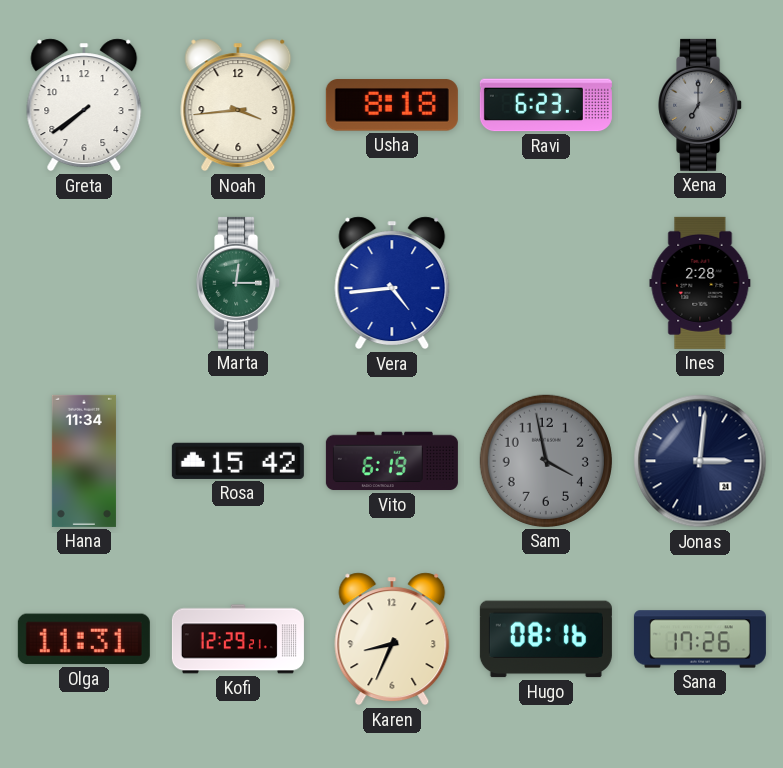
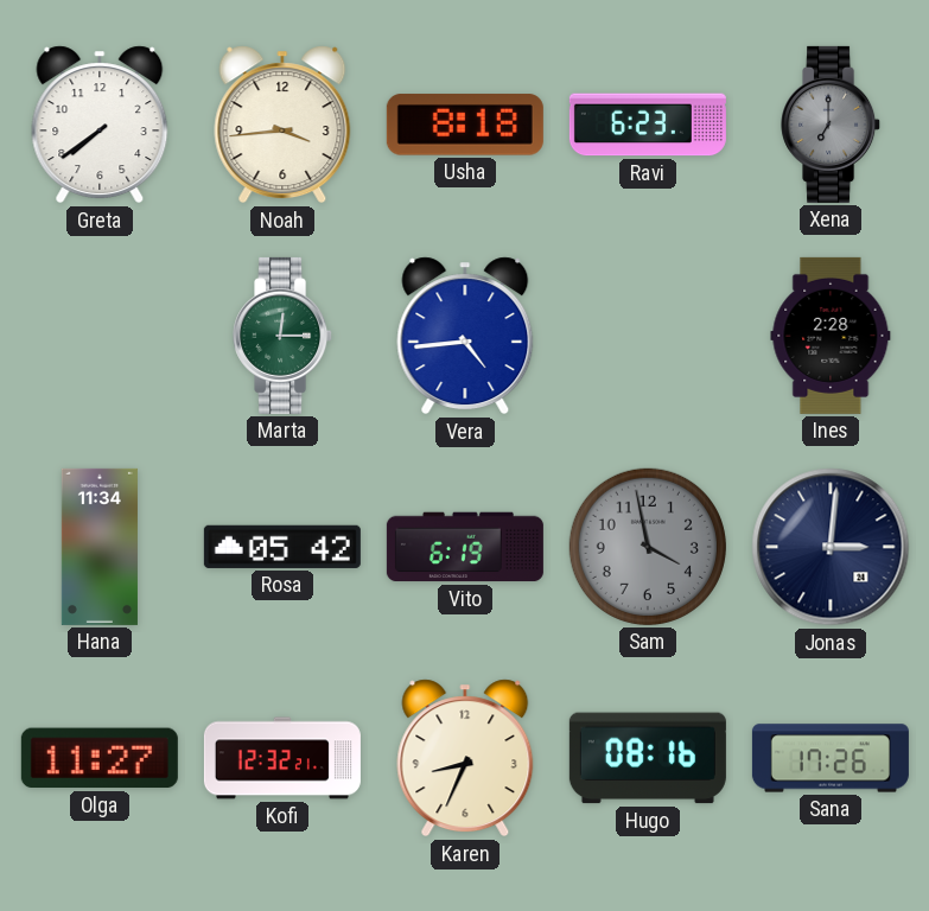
Rosa: 15:42 -> 05:42 (282, 547)
Olga: 11:31 -> 11:27 (100, 758)
Kofi: 12:29 -> 12:32 (282, 758)
